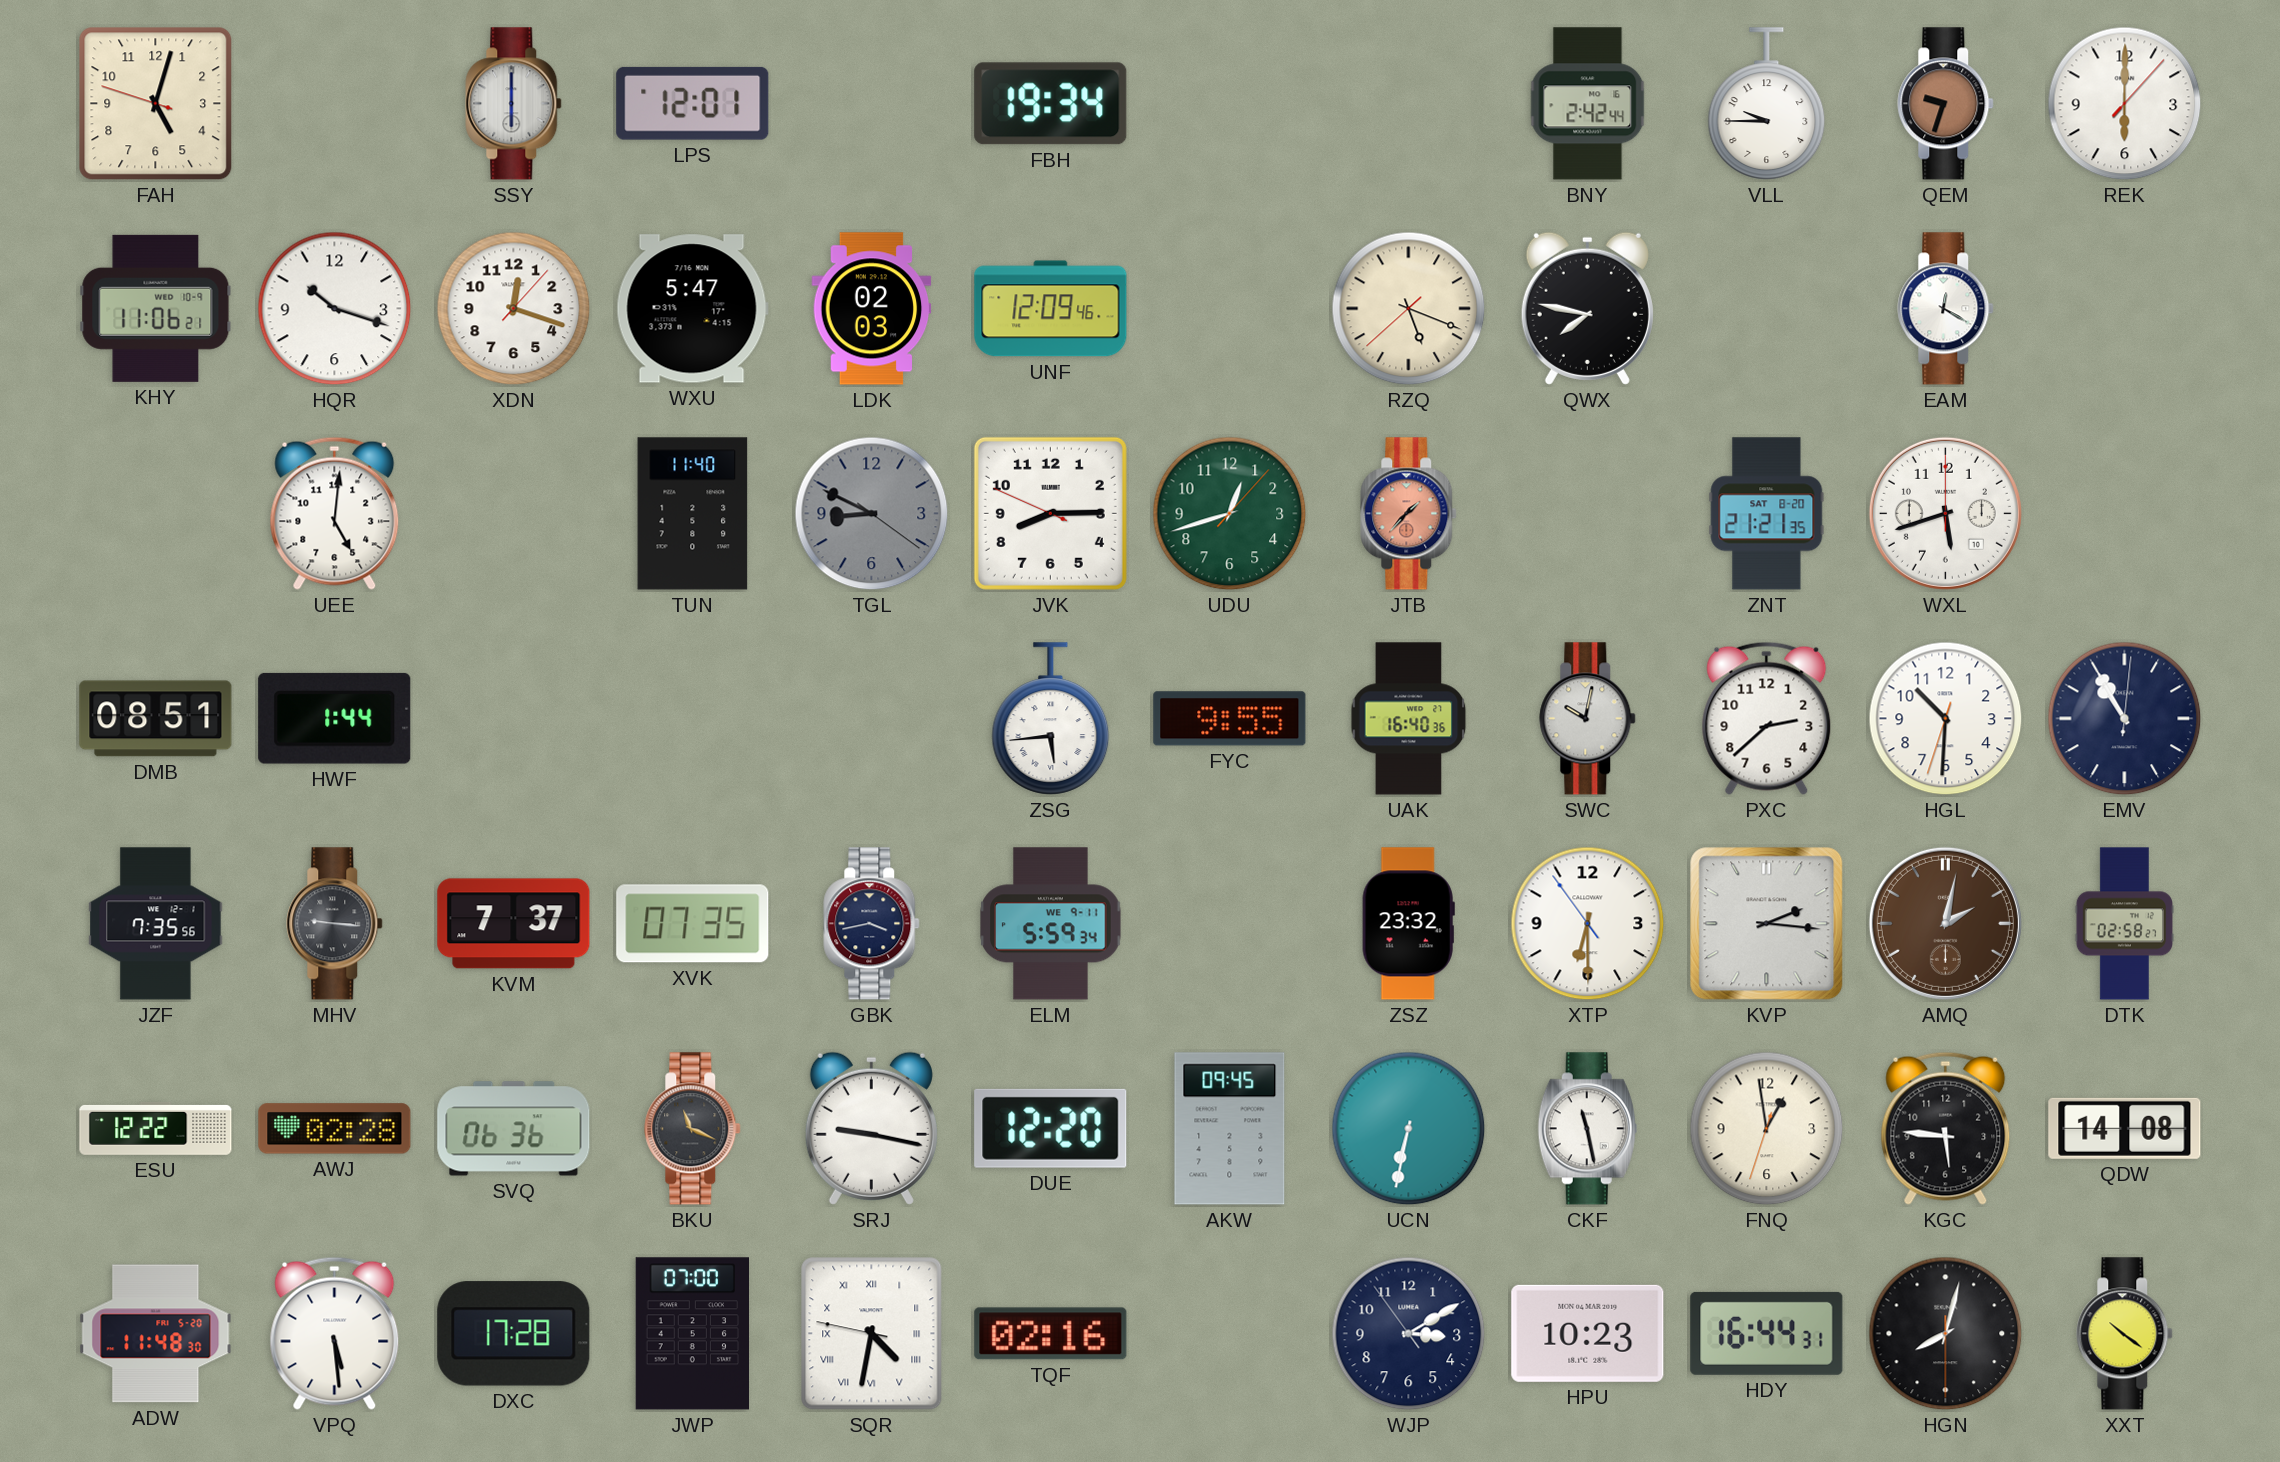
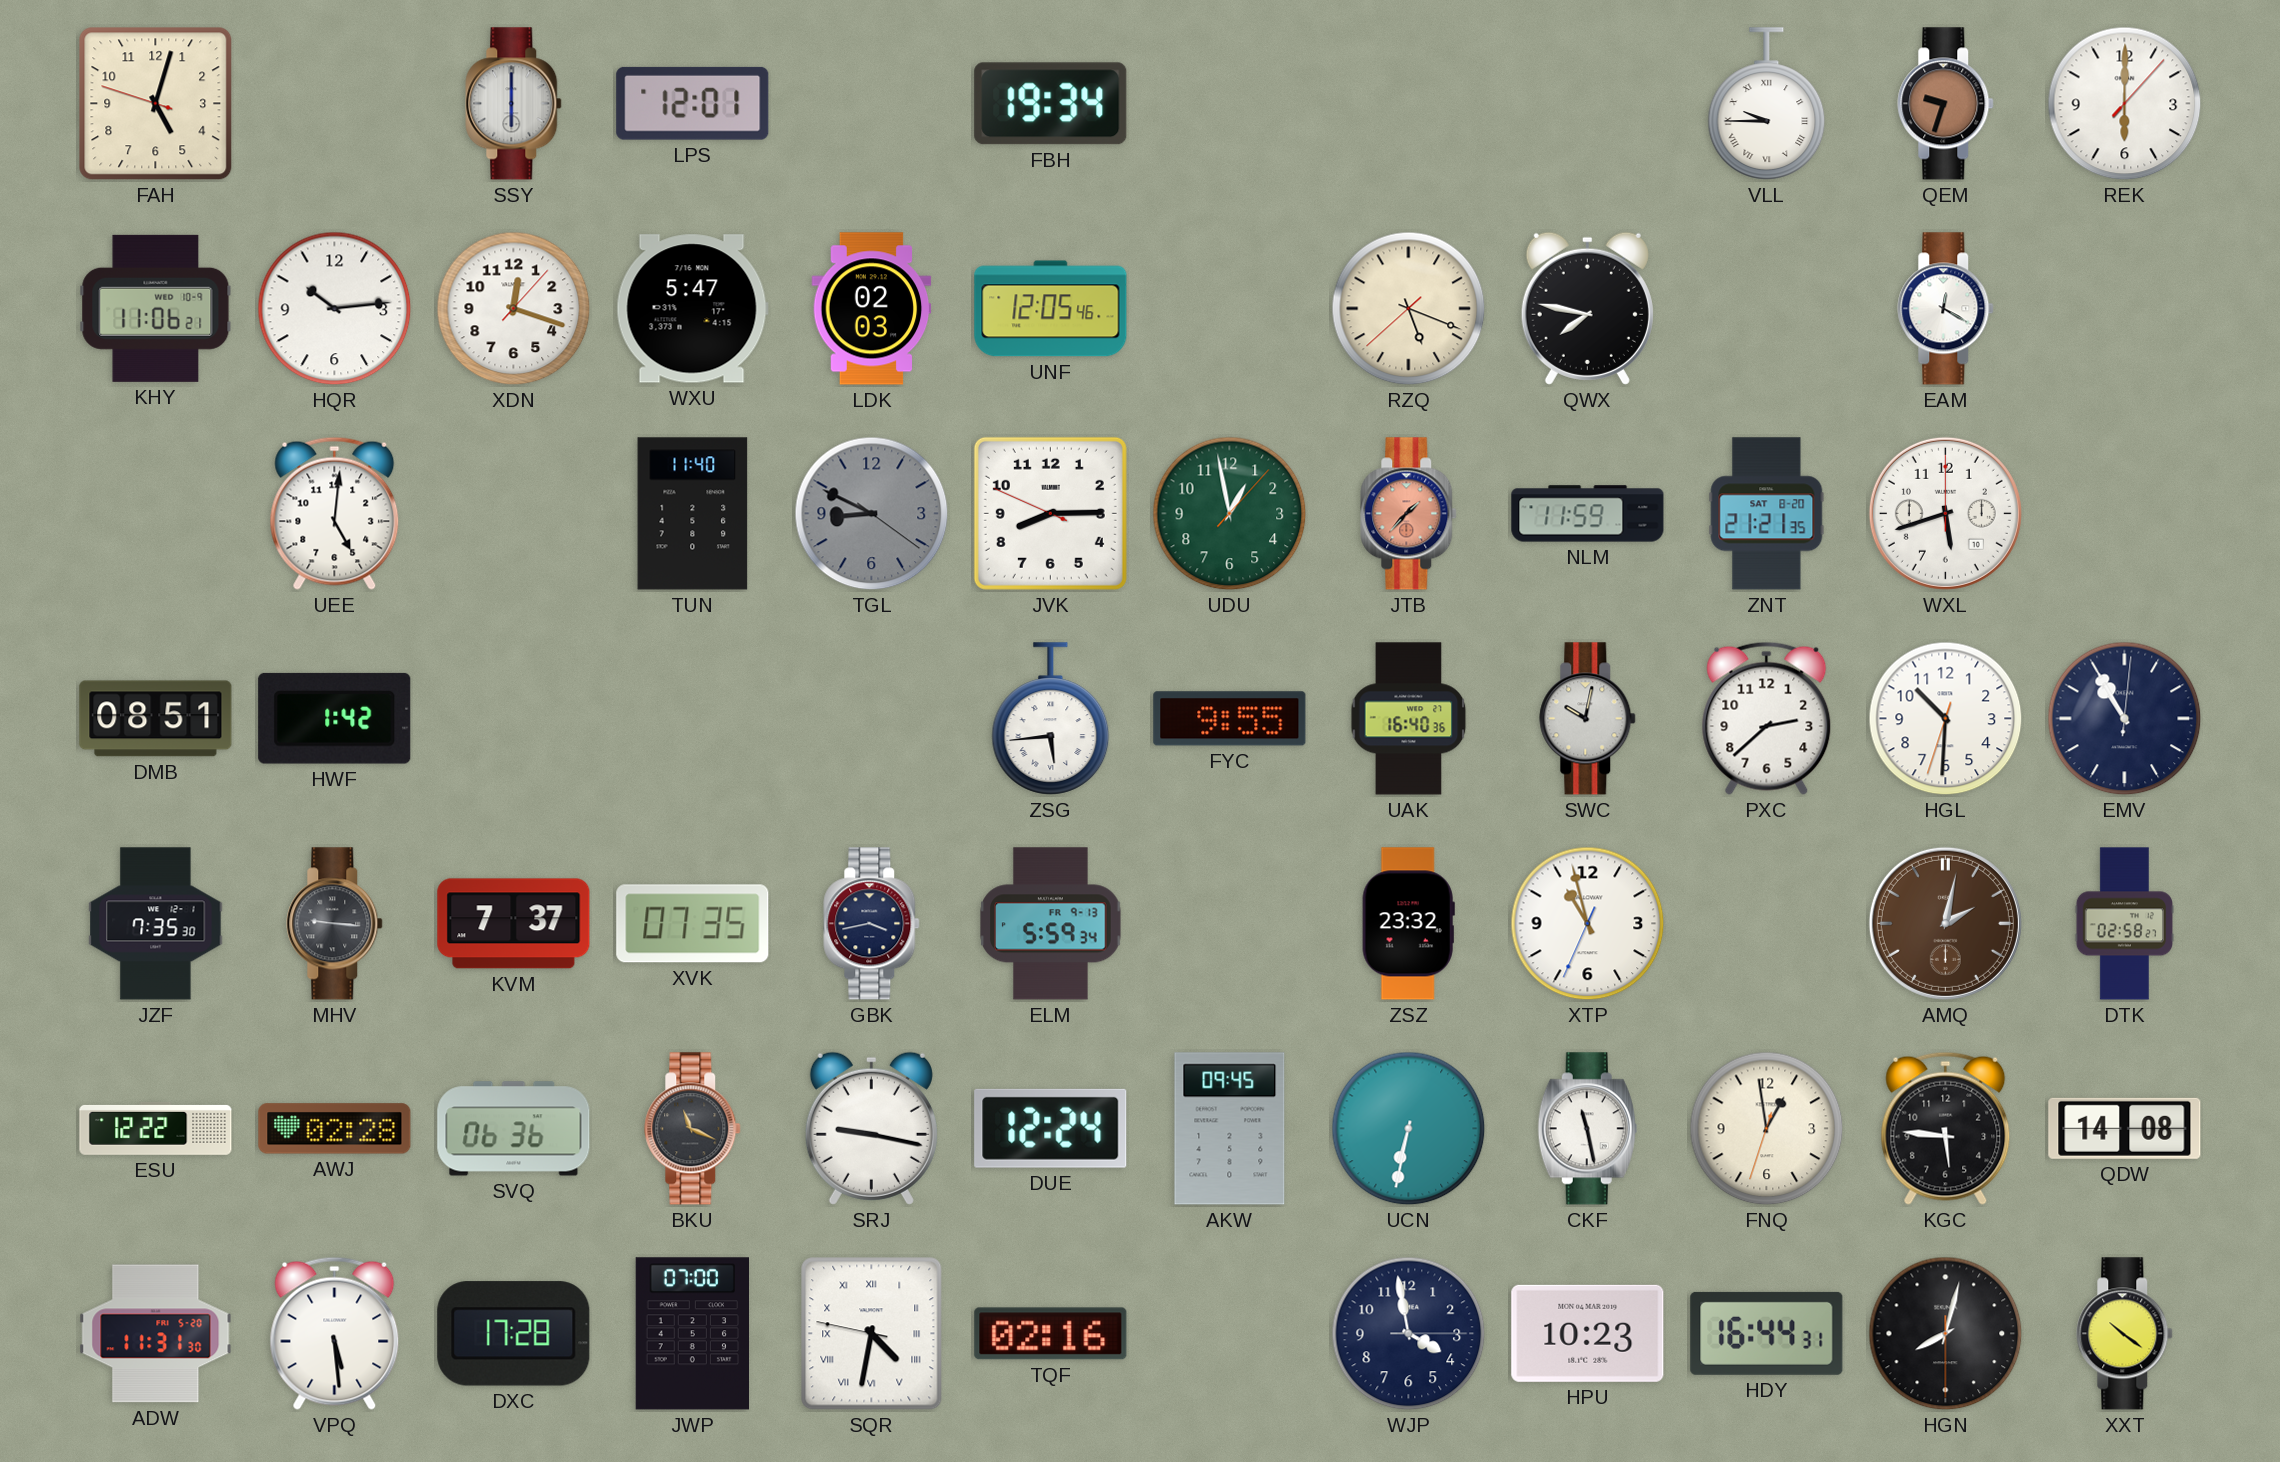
BNY: 2:42 -> none (1588, 104)
VLL numerals: Arabic -> Roman (1767, 104)
HQR: 10:18 -> 10:14 (335, 309)
UNF: 12:09 -> 12:05 (1051, 309)
UDU: 12:42 -> 12:58 (1230, 514)
NLM: none -> 11:59 (1588, 514)
HWF: 1:44 -> 1:42 (335, 718)
JZF: 7:35:56 -> 7:35:30 (156, 924)
ELM date: WE 9-11 -> FR 9-13 (1051, 924)
XTP: 6:29 -> 10:57 (1588, 924)
KVP: 2:16 -> none (1767, 924)
DUE: 12:20 -> 12:24 (1051, 1128)
ADW: 11:48 -> 11:31 (156, 1334)
WJP: 3:09 -> 3:58 (1409, 1334)
